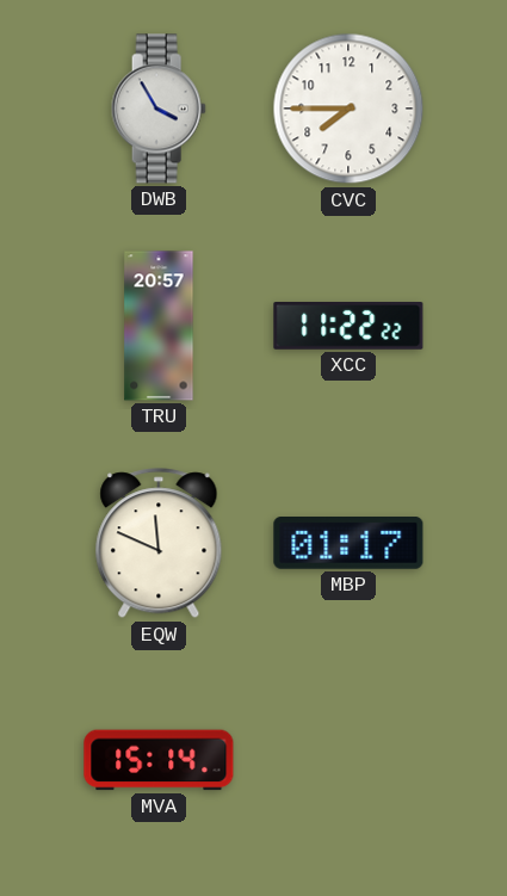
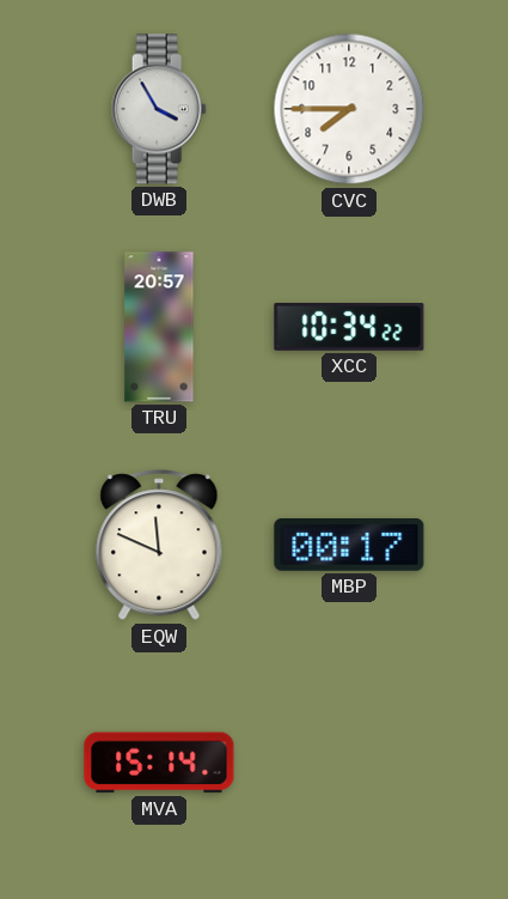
XCC: 11:22 -> 10:34 (349, 328)
MBP: 01:17 -> 00:17 (349, 546)
